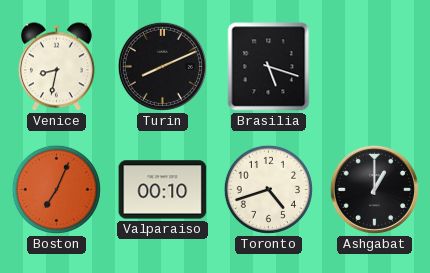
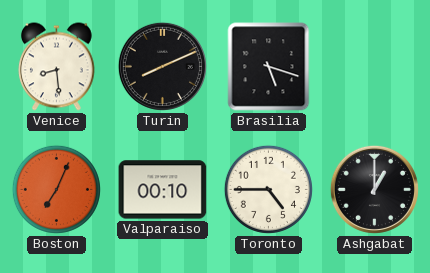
Venice: 8:32 -> 8:29 (56, 67)
Toronto: 4:42 -> 4:45 (268, 189)
